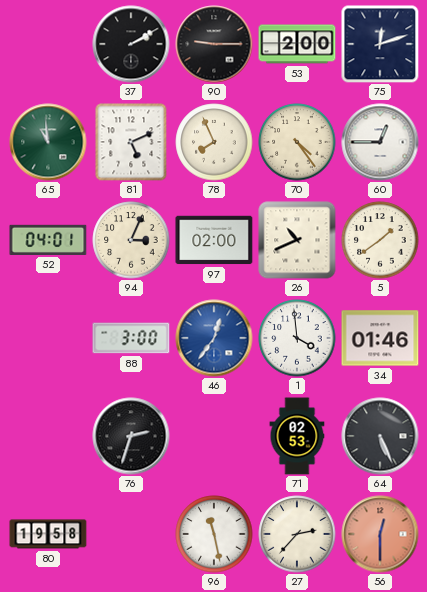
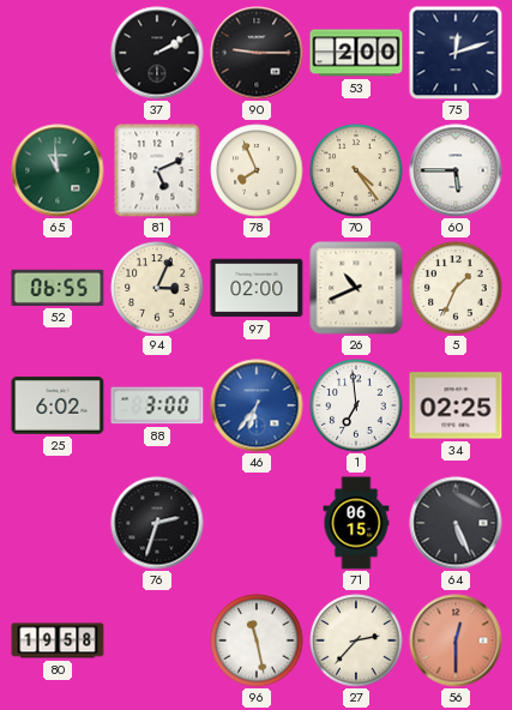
60: 12:45 -> 5:45 (456, 170)
52: 04:01 -> 06:55 (58, 288)
5: 1:39 -> 1:34 (456, 288)
25: none -> 6:02 (58, 405)
46: 12:36 -> 6:36 (257, 405)
1: 3:59 -> 6:59 (356, 405)
34: 01:46 -> 02:25 (456, 405)
71: 02:53 -> 06:15 (356, 523)
